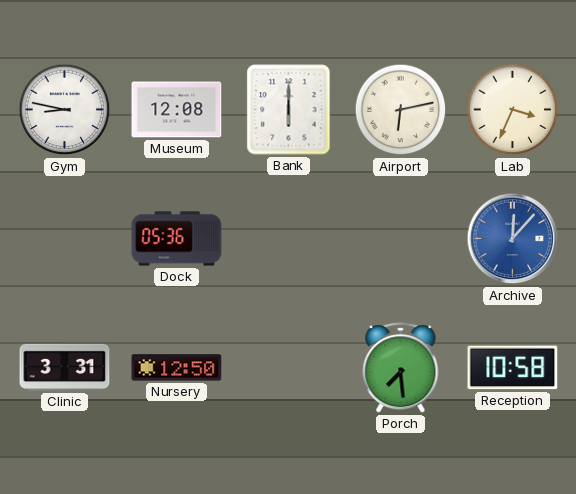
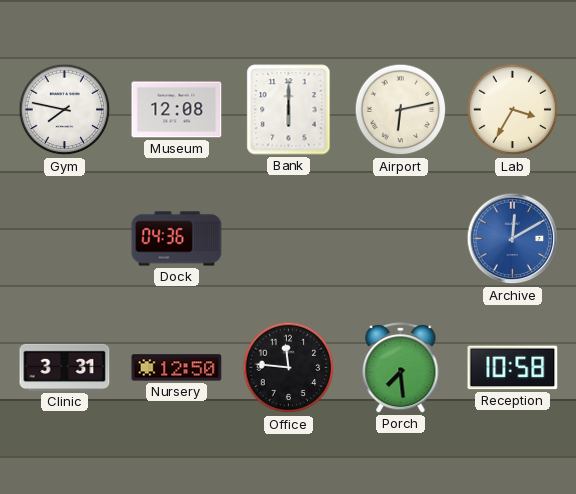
Gym: 8:47 -> 7:47 (65, 110)
Lab: 3:34 -> 3:35 (513, 110)
Dock: 05:36 -> 04:36 (177, 239)
Archive: 12:07 -> 12:10 (513, 239)
Office: none -> 11:46 (289, 368)
